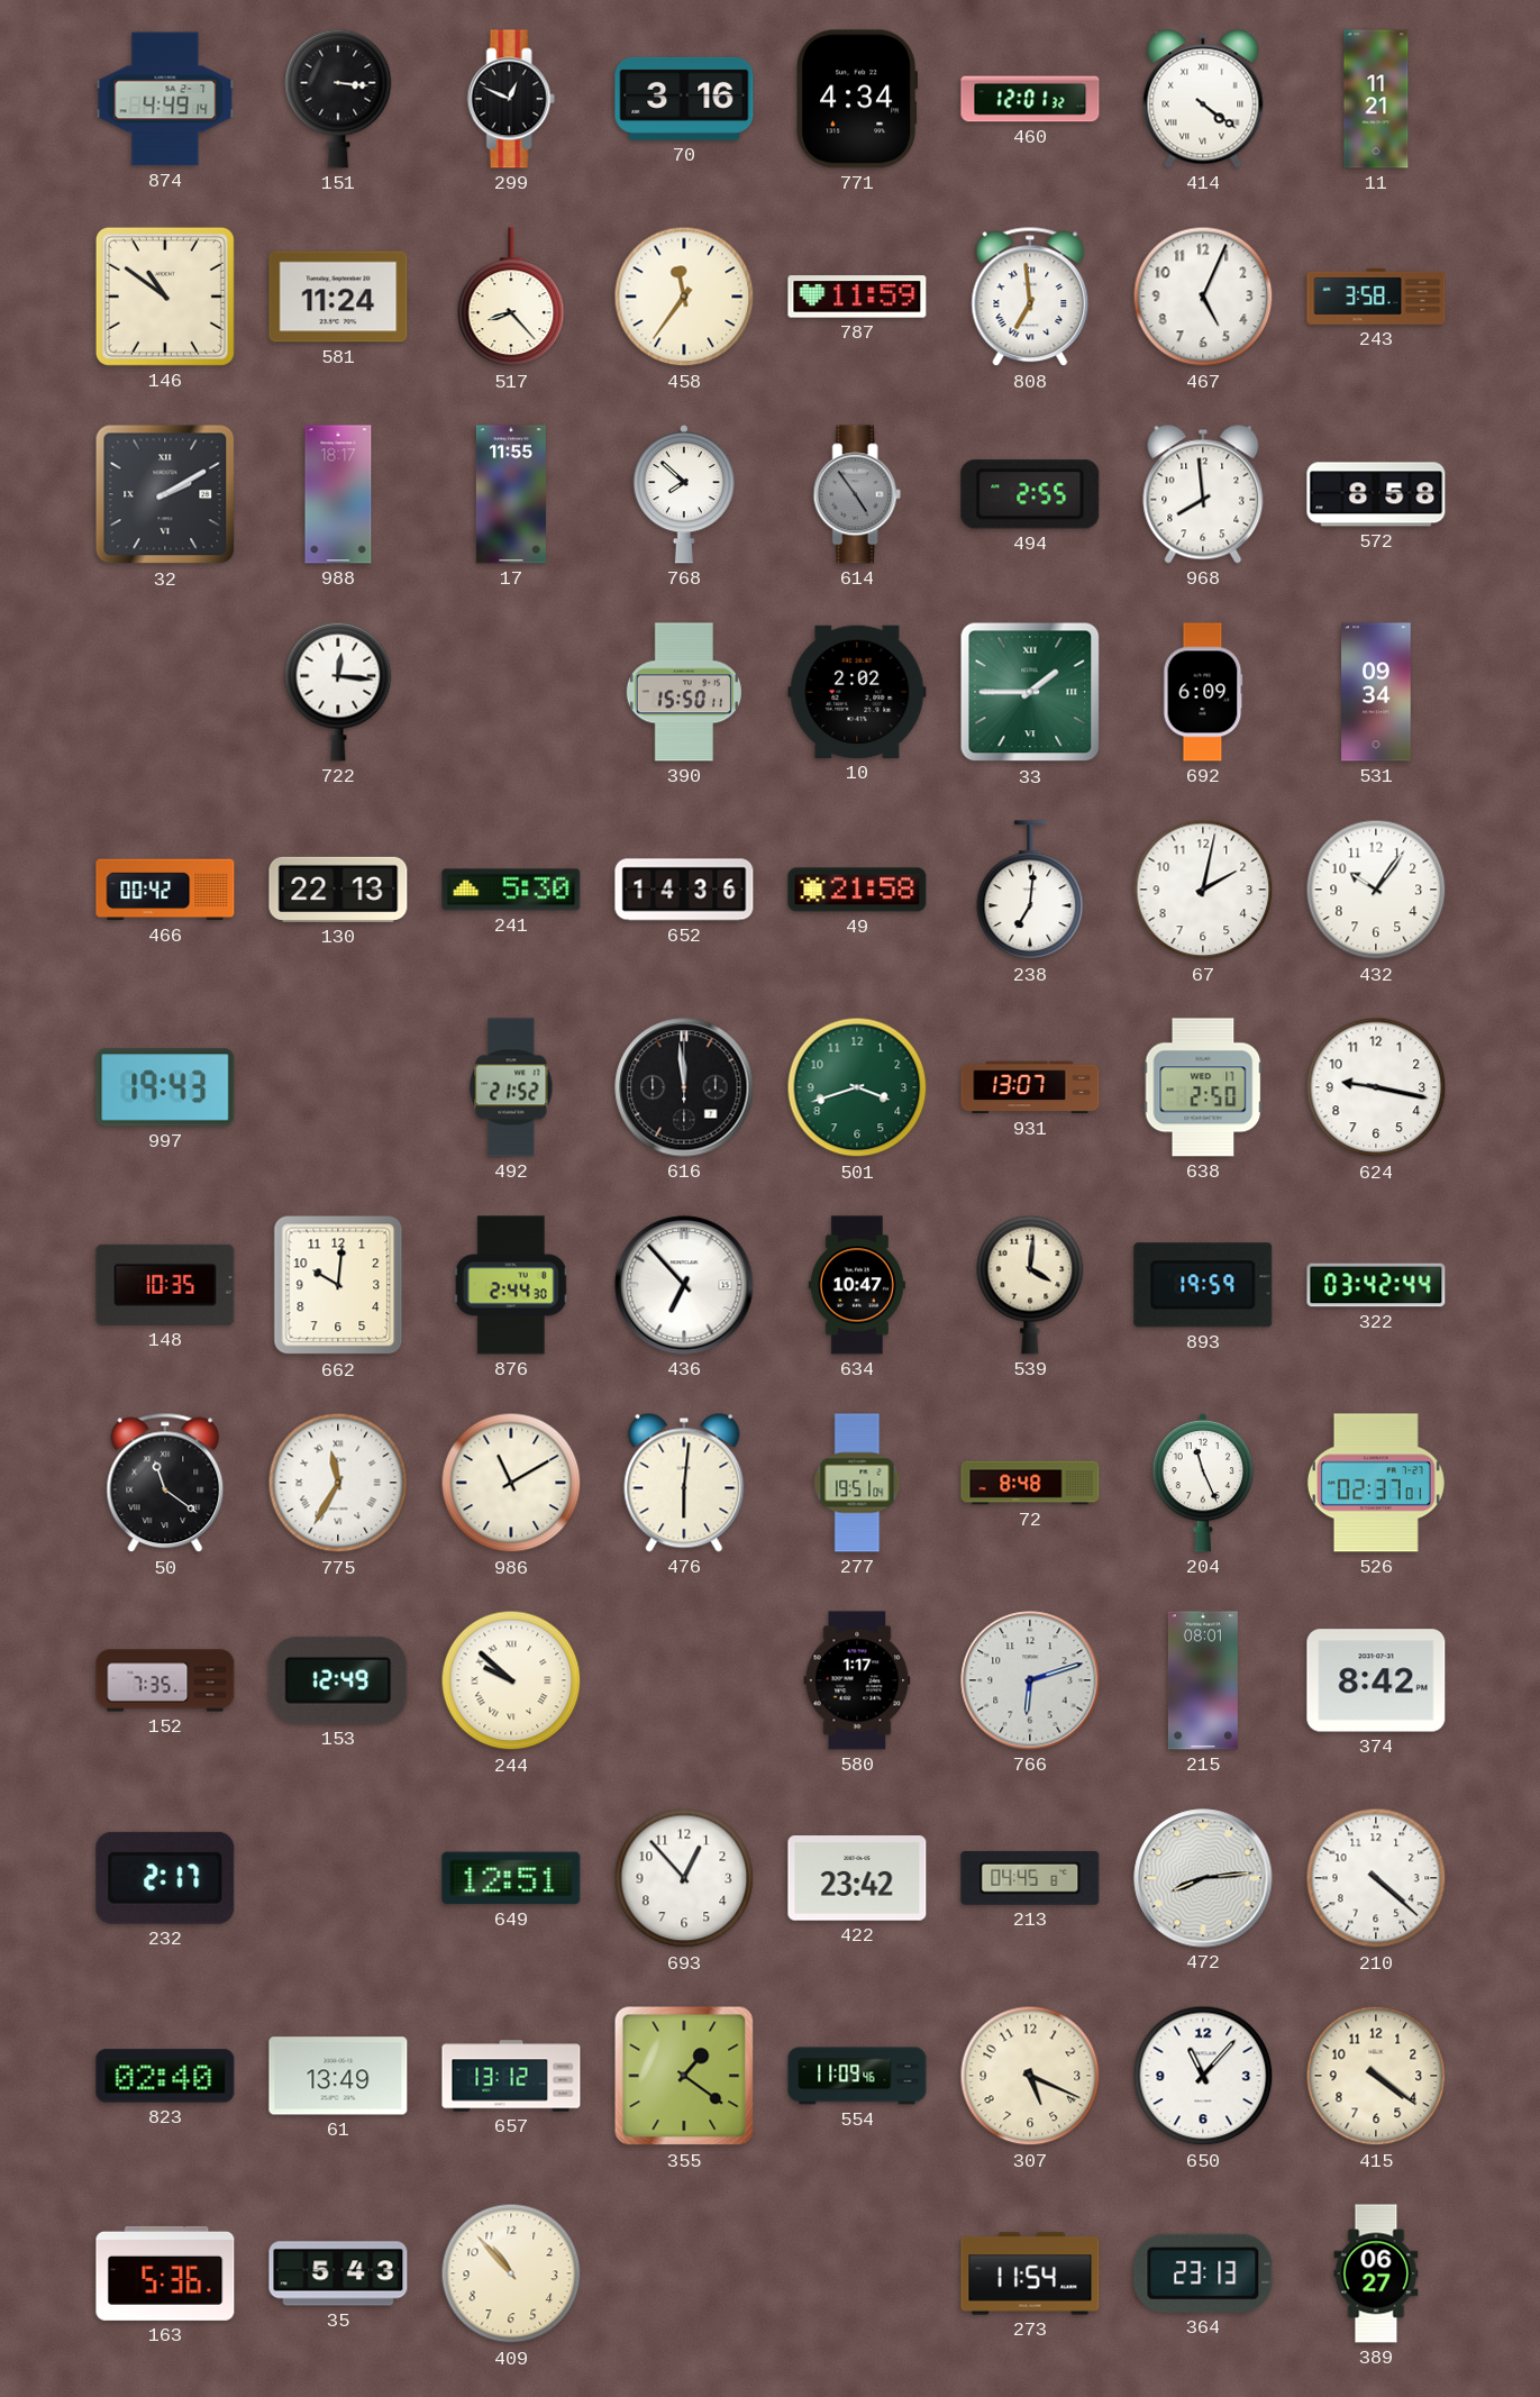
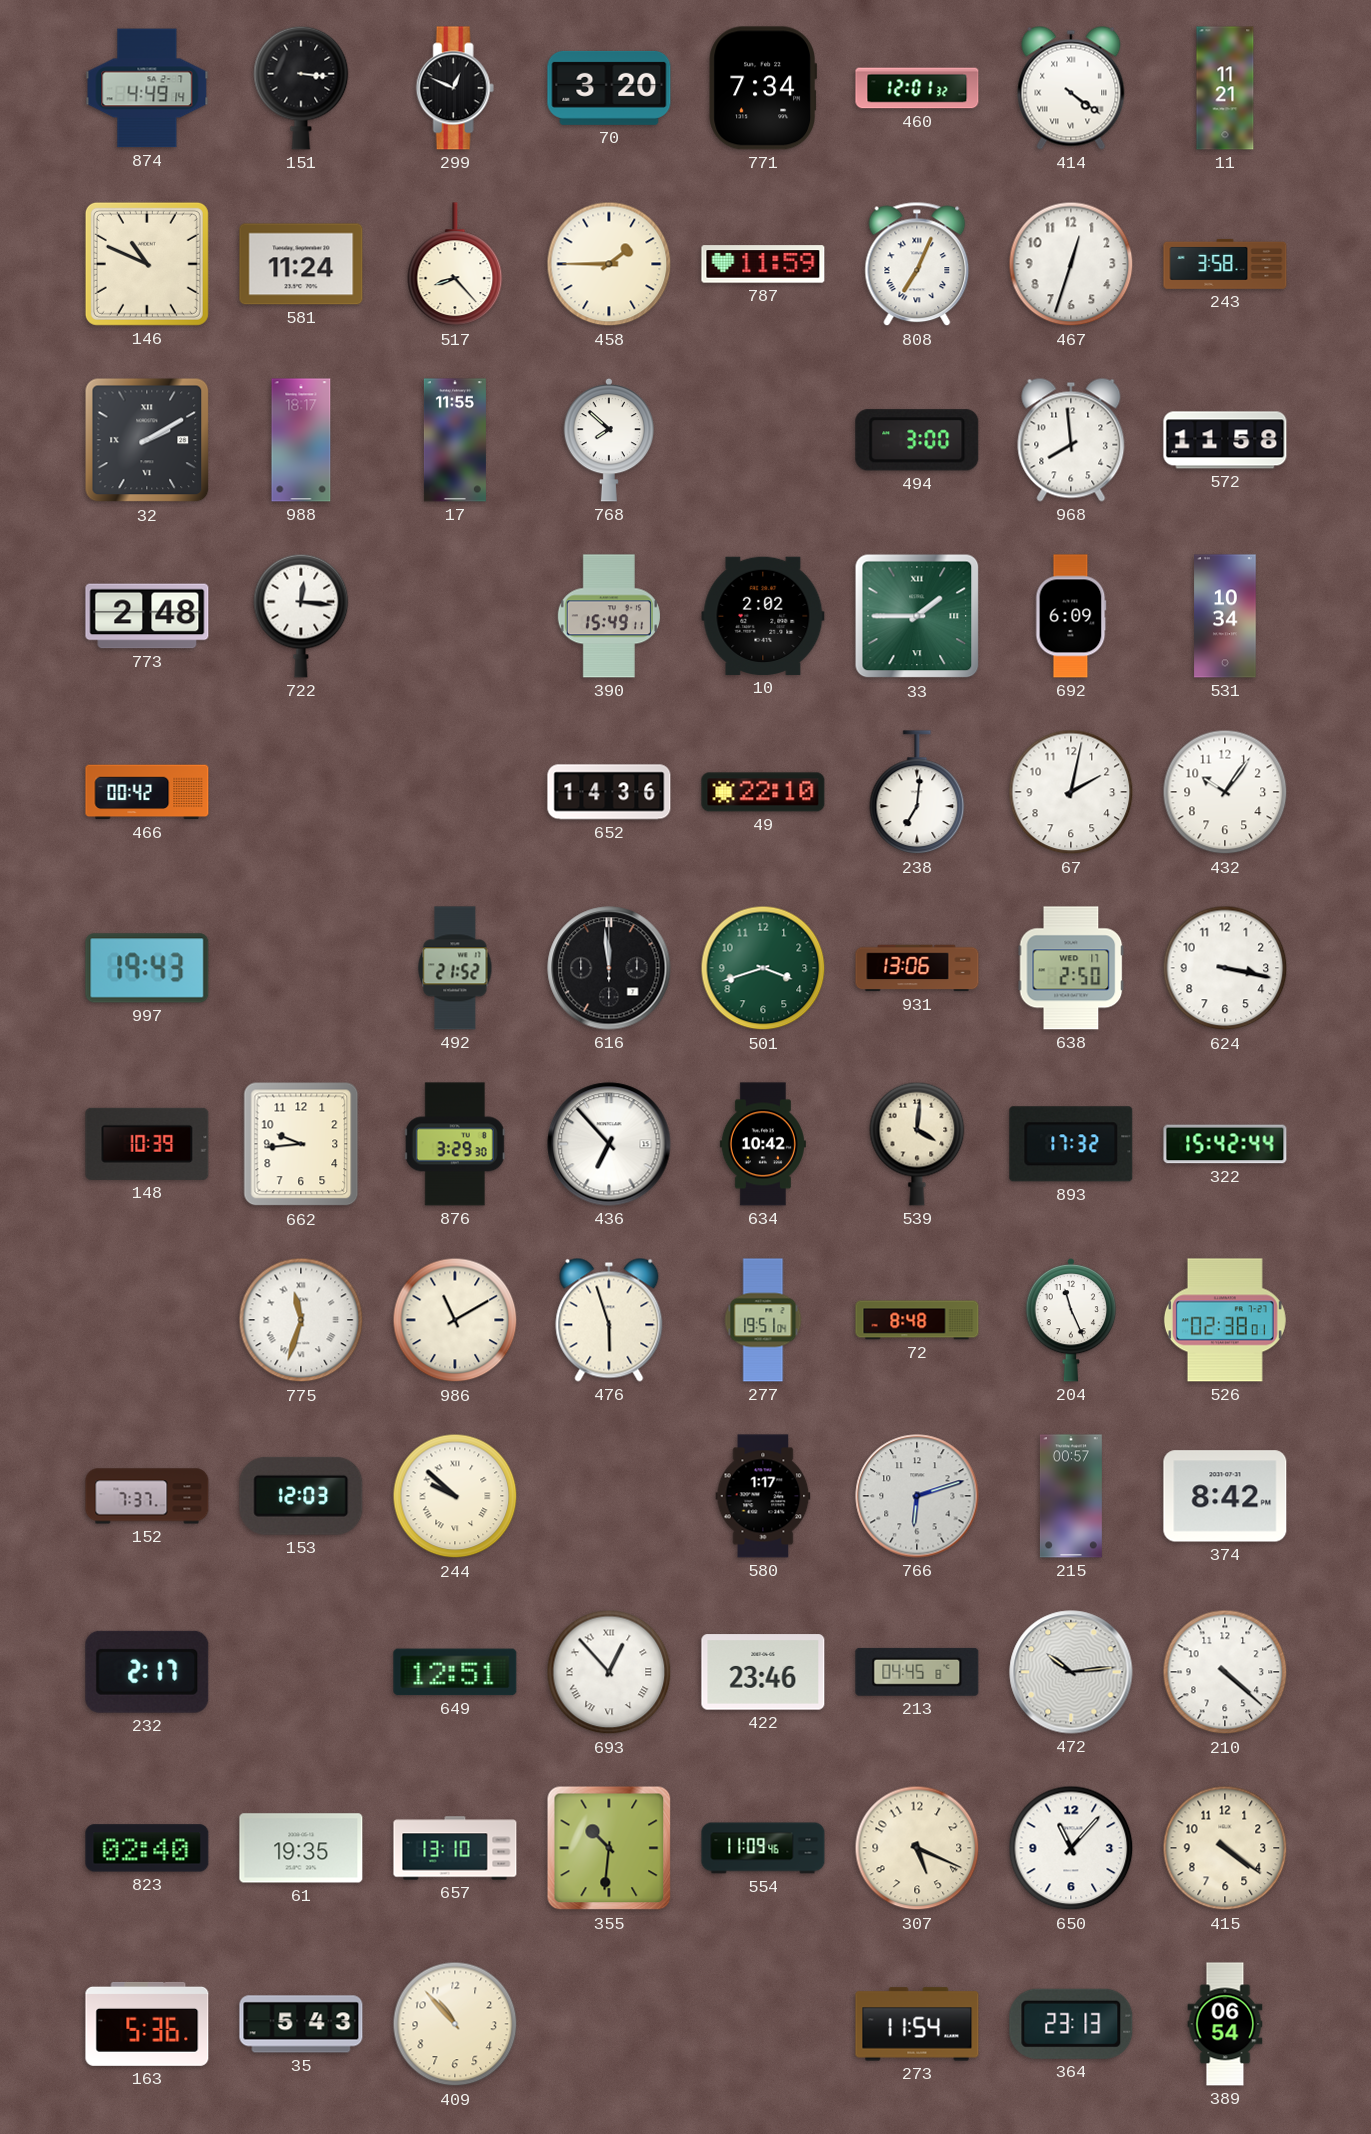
70: 3:16 -> 3:20 (609, 88)
771: 4:34 -> 7:34 (762, 88)
146: 10:51 -> 10:49 (147, 264)
458: 11:36 -> 1:45 (609, 264)
808: 6:59 -> 7:04 (917, 264)
467: 5:04 -> 12:33 (1071, 264)
614: 4:54 -> none (857, 494)
494: 2:55 -> 3:00 (917, 440)
572: 8:58 -> 11:58 (1225, 440)
773: none -> 2:48 (147, 616)
390: 15:50 -> 15:49 (609, 616)
531: 09:34 -> 10:34 (1225, 616)
130: 22:13 -> none (338, 890)
241: 5:30 -> none (511, 890)
49: 21:58 -> 22:10 (763, 792)
931: 13:07 -> 13:06 (917, 968)
624: 9:17 -> 3:17 (1225, 968)
148: 10:35 -> 10:39 (147, 1144)
662: 10:01 -> 9:44 (301, 1144)
876: 2:44 -> 3:29 (455, 1144)
634: 10:47 -> 10:42 (763, 1144)
893: 19:59 -> 17:32 (1071, 1144)
322: 03:42 -> 15:42 (1225, 1144)
50: 11:21 -> none (165, 1483)
775: 11:35 -> 11:33 (301, 1320)
476: 6:01 -> 5:57 (609, 1320)
526: 02:37 -> 02:38 (1225, 1320)
152: 7:35 -> 7:37 (147, 1496)
153: 12:49 -> 12:03 (301, 1496)
215: 08:01 -> 00:57 (1071, 1496)
693 numerals: Arabic -> Roman (609, 1672)
422: 23:42 -> 23:46 (763, 1672)
472: 8:14 -> 10:14 (1071, 1672)
61: 13:49 -> 19:35 (301, 1848)
657: 13:12 -> 13:10 (455, 1848)
355: 1:21 -> 10:31 (609, 1848)
389: 06:27 -> 06:54 (1225, 2024)
